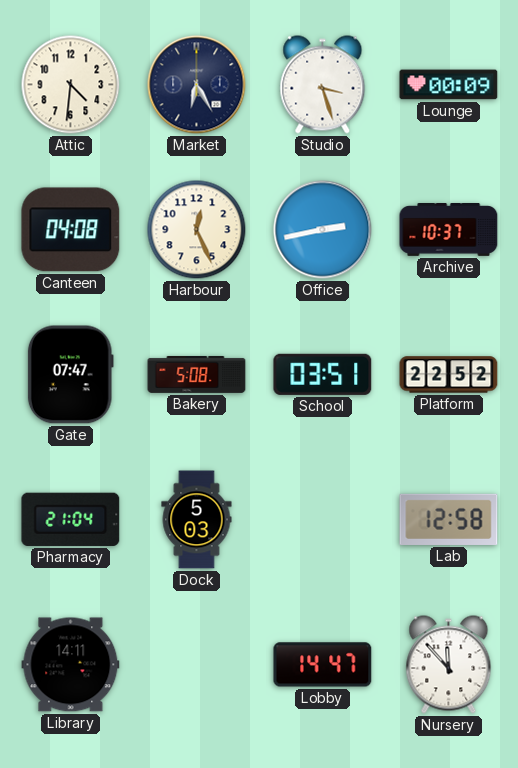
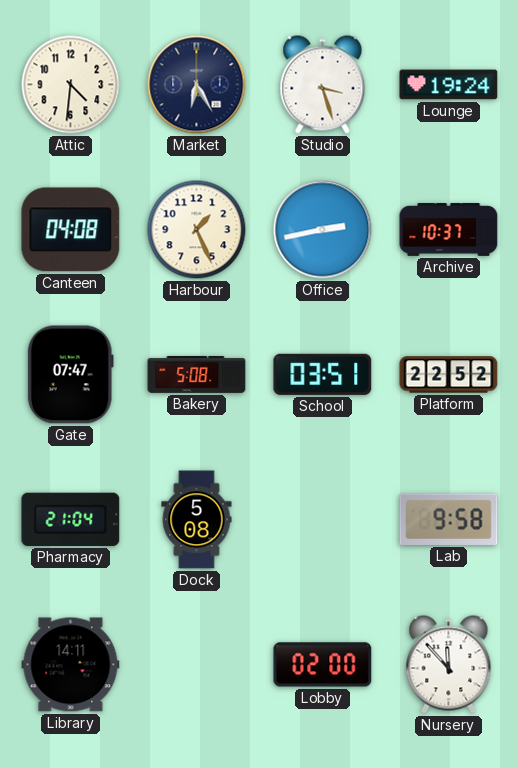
Lounge: 00:09 -> 19:24 (449, 85)
Harbour: 12:26 -> 1:26 (197, 230)
Dock: 5:03 -> 5:08 (197, 520)
Lab: 12:58 -> 9:58 (449, 519)
Lobby: 14:47 -> 02:00 (323, 665)
